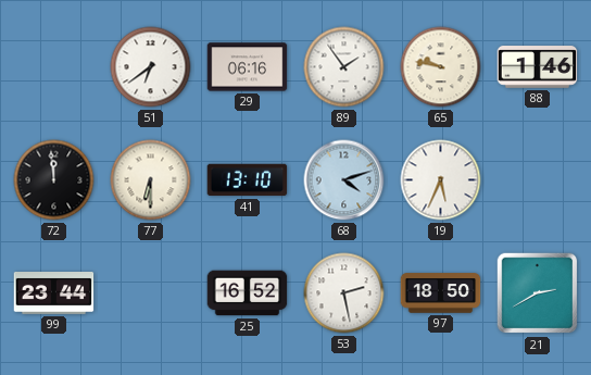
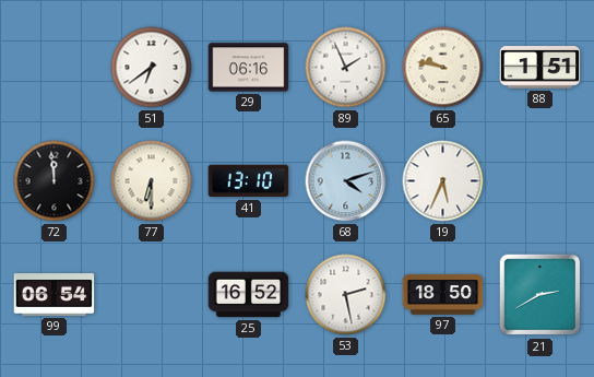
89: 1:54 -> 1:56 (346, 68)
88: 1:46 -> 1:51 (540, 68)
99: 23:44 -> 06:54 (55, 295)
